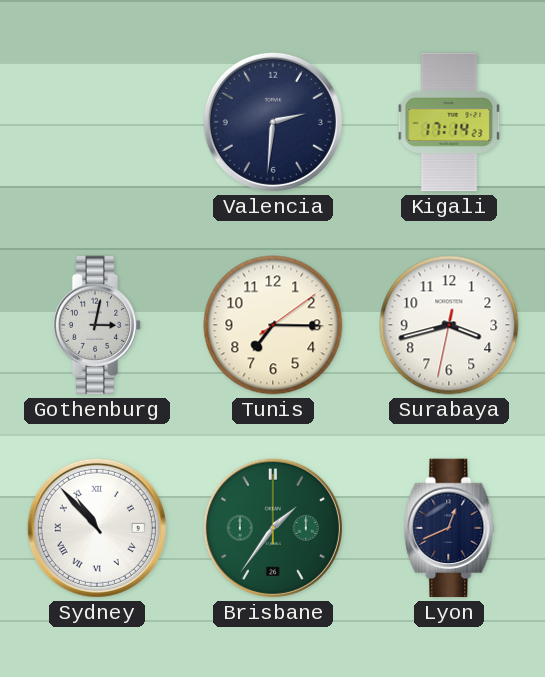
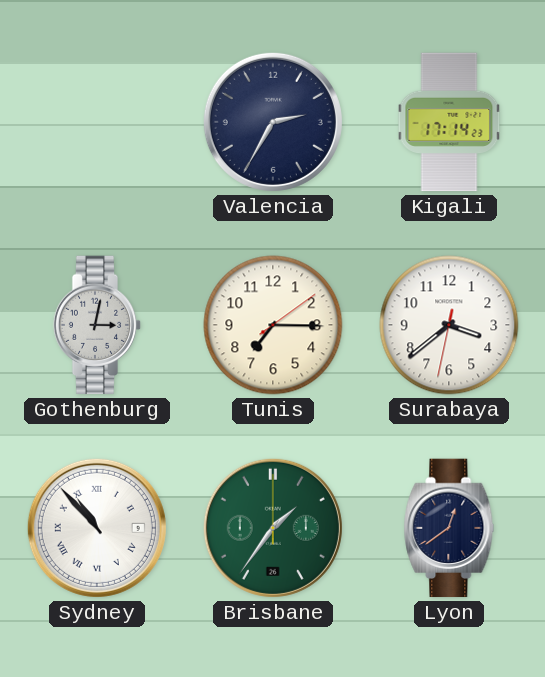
Valencia: 2:31 -> 2:35 (273, 122)
Surabaya: 3:42 -> 3:38 (449, 325)
Lyon: 12:41 -> 12:39 (449, 528)
